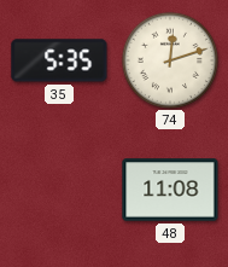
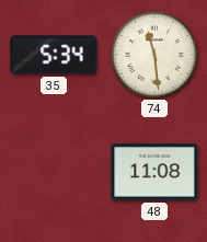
35: 5:35 -> 5:34 (54, 55)
74: 12:12 -> 11:29 (153, 54)
